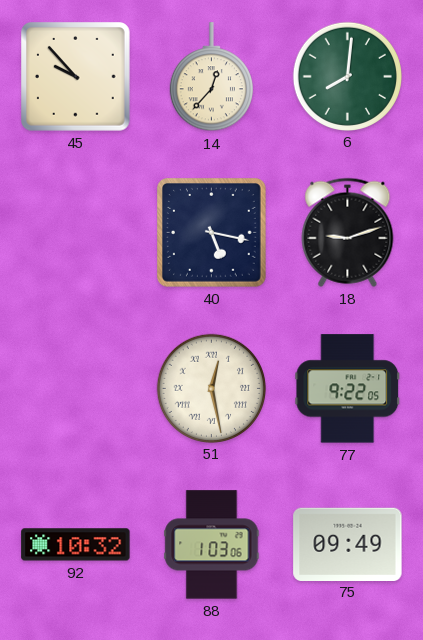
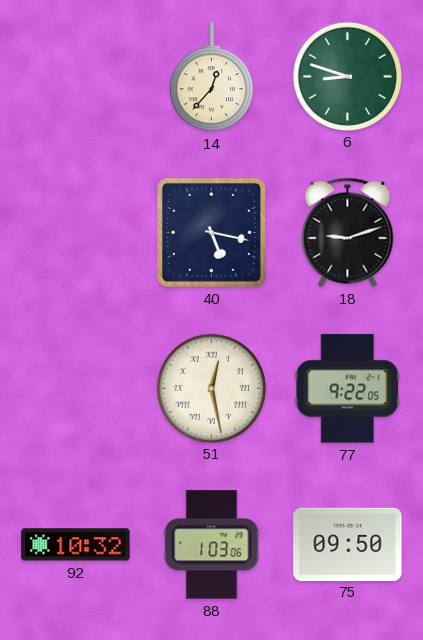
45: 9:53 -> none (76, 77)
6: 8:01 -> 8:48 (347, 76)
75: 09:49 -> 09:50 (348, 544)
